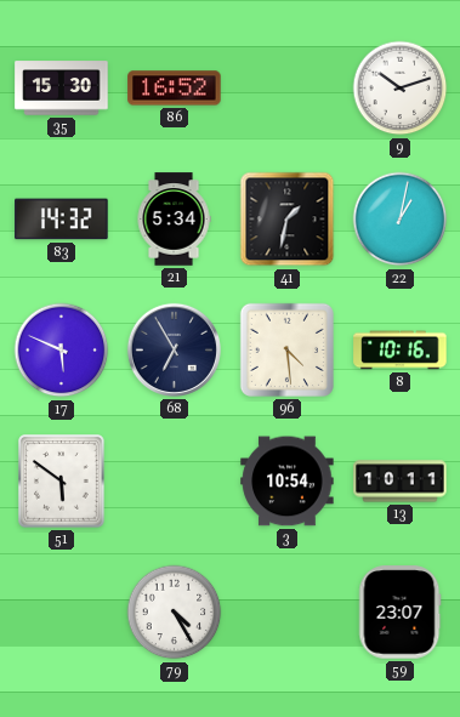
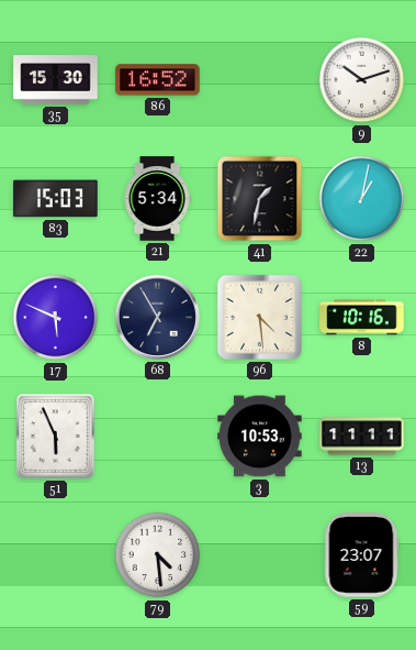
83: 14:32 -> 15:03 (56, 199)
51: 5:51 -> 5:56 (56, 437)
3: 10:54 -> 10:53 (260, 437)
13: 10:11 -> 11:11 (362, 437)
79: 4:25 -> 4:29 (158, 555)
